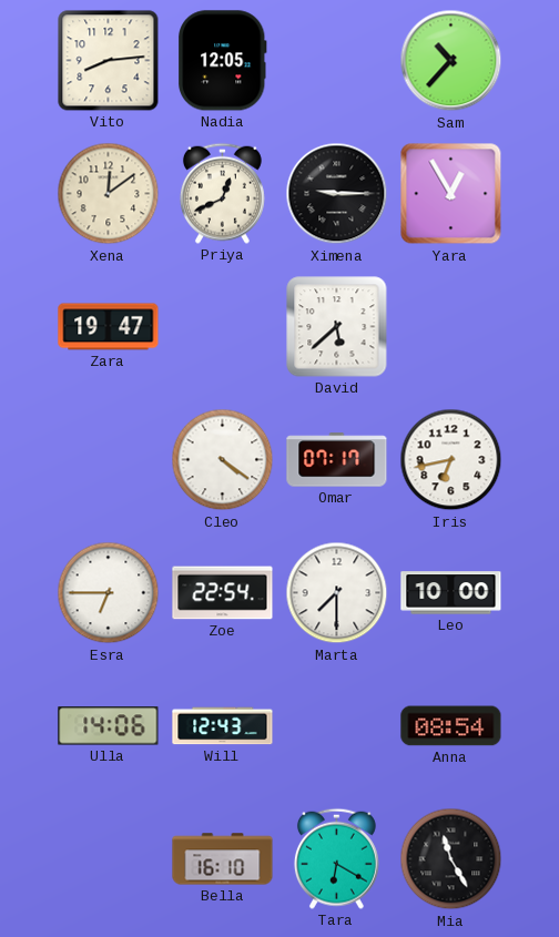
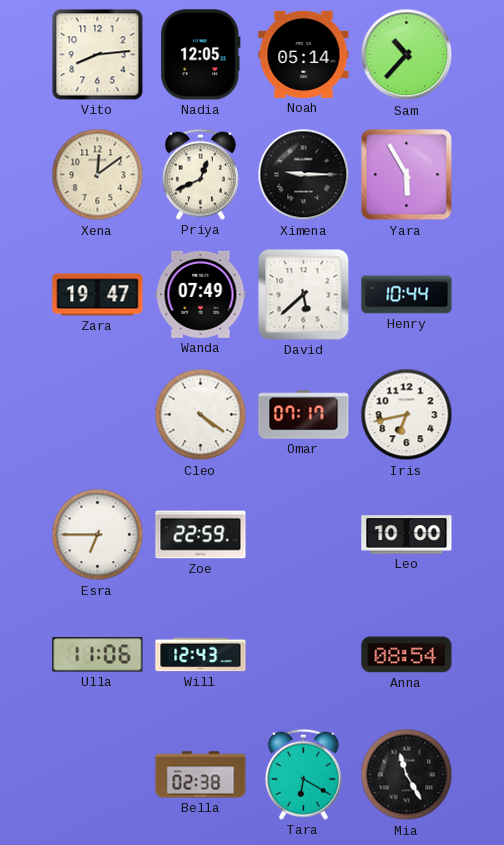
Noah: none -> 05:14 (304, 54)
Yara: 12:55 -> 5:55 (407, 175)
Wanda: none -> 07:49 (201, 294)
Henry: none -> 10:44 (407, 295)
Zoe: 22:54 -> 22:59 (201, 535)
Marta: 7:30 -> none (337, 593)
Ulla: 14:06 -> 11:06 (98, 655)
Bella: 16:10 -> 02:38 (201, 775)
